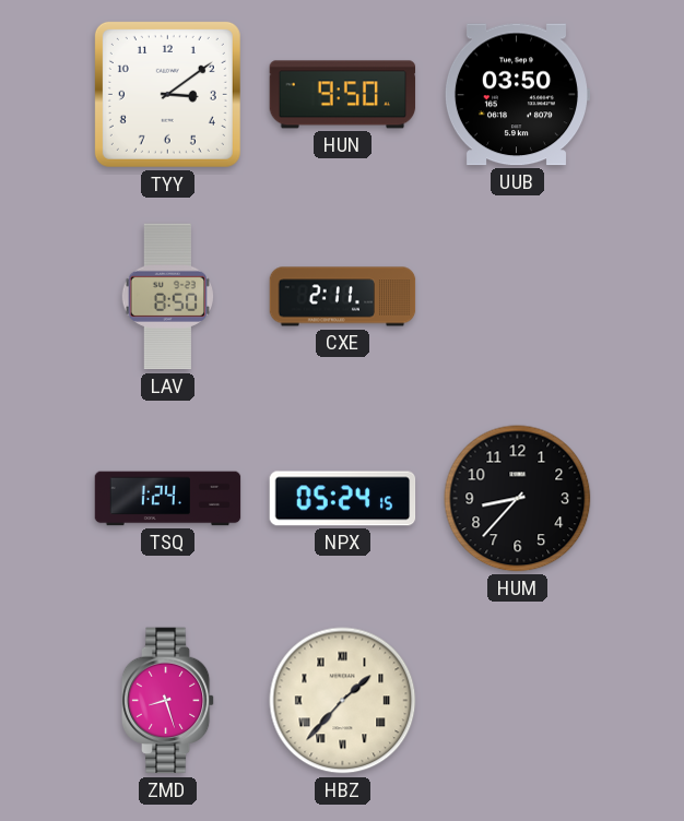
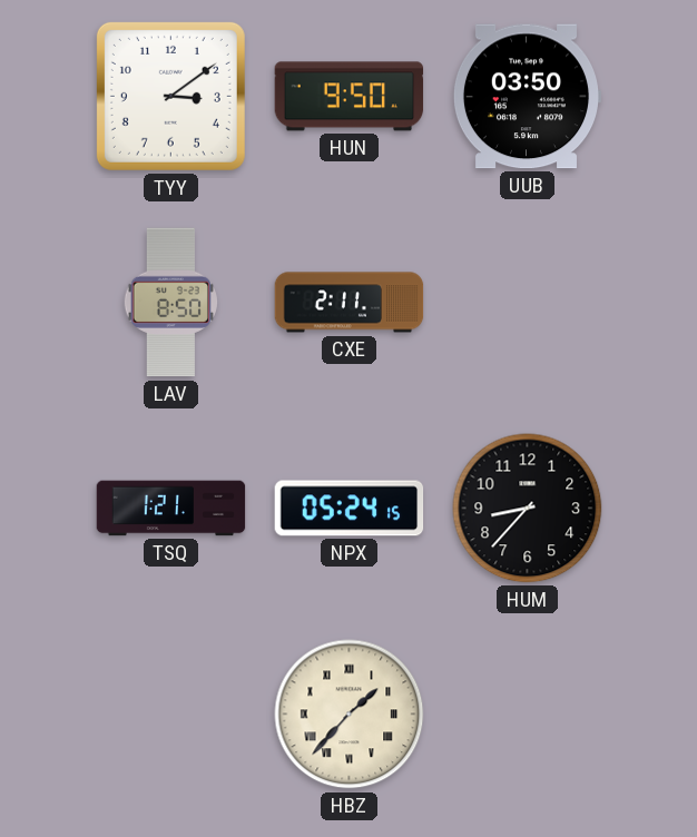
TSQ: 1:24 -> 1:21 (171, 509)
ZMD: 8:27 -> none (168, 701)
